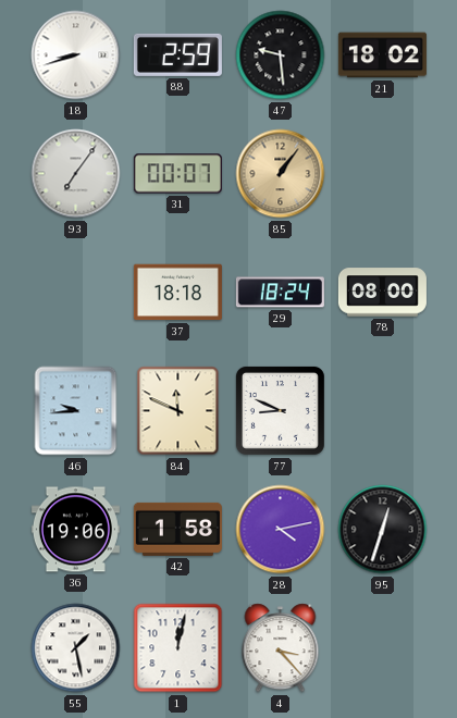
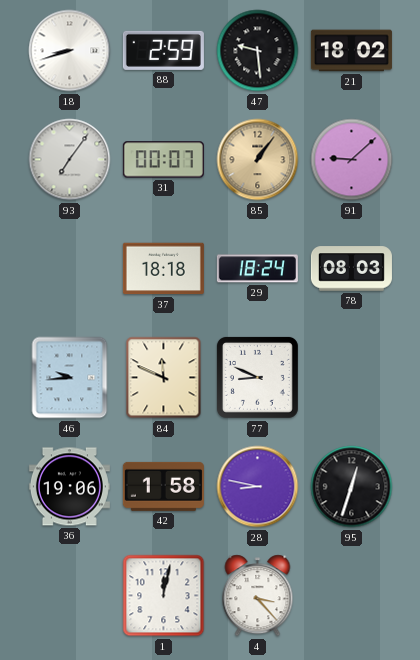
91: none -> 9:08 (352, 160)
78: 08:00 -> 08:03 (351, 269)
28: 4:13 -> 8:47 (258, 487)
55: 1:28 -> none (76, 648)
